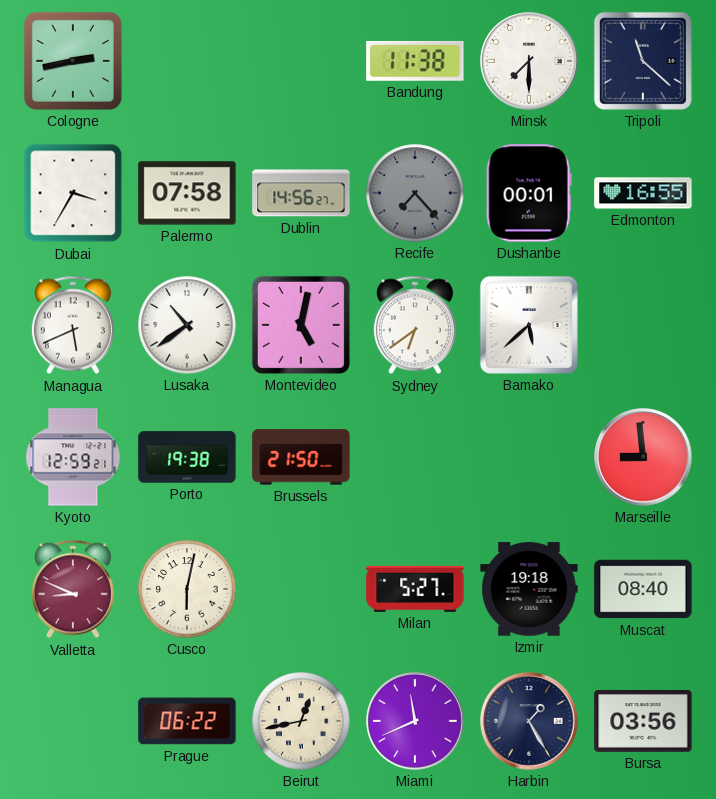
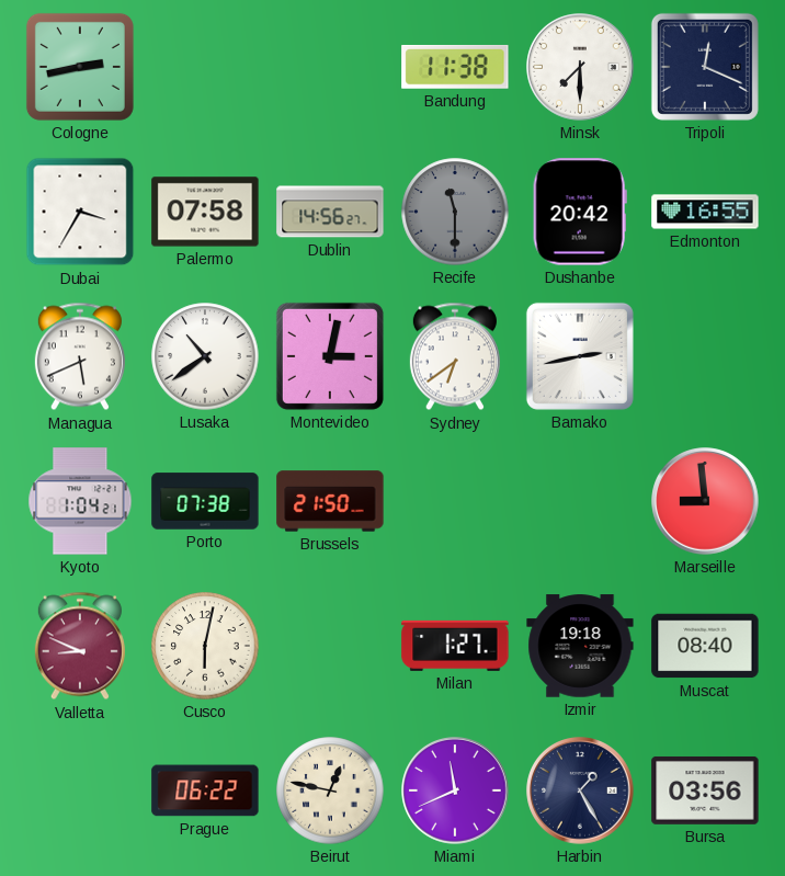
Tripoli: 11:22 -> 12:19 (705, 67)
Recife: 7:23 -> 11:30 (455, 212)
Dushanbe: 00:01 -> 20:42 (580, 212)
Montevideo: 5:02 -> 3:02 (330, 356)
Bamako: 5:38 -> 2:43 (580, 356)
Kyoto: 12:59 -> 1:04 (80, 501)
Porto: 19:38 -> 07:38 (205, 501)
Milan: 5:27 -> 1:27 (455, 646)
Beirut: 12:43 -> 12:47 (330, 790)
